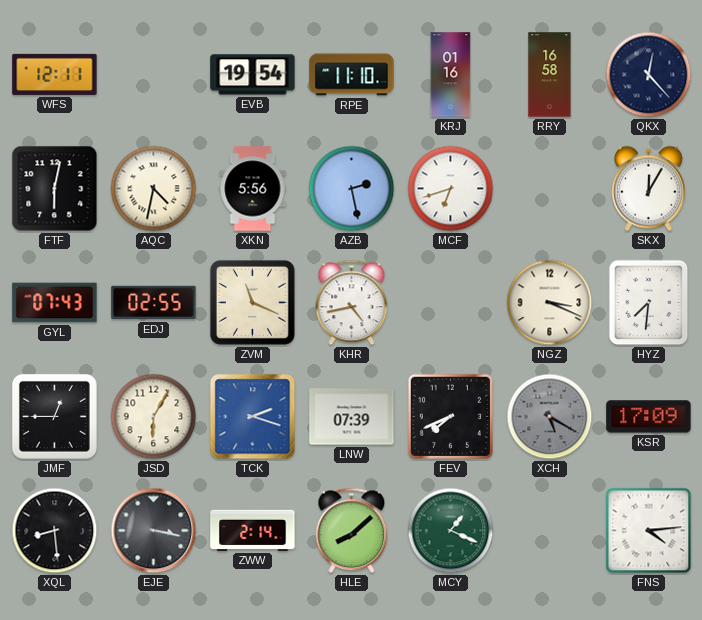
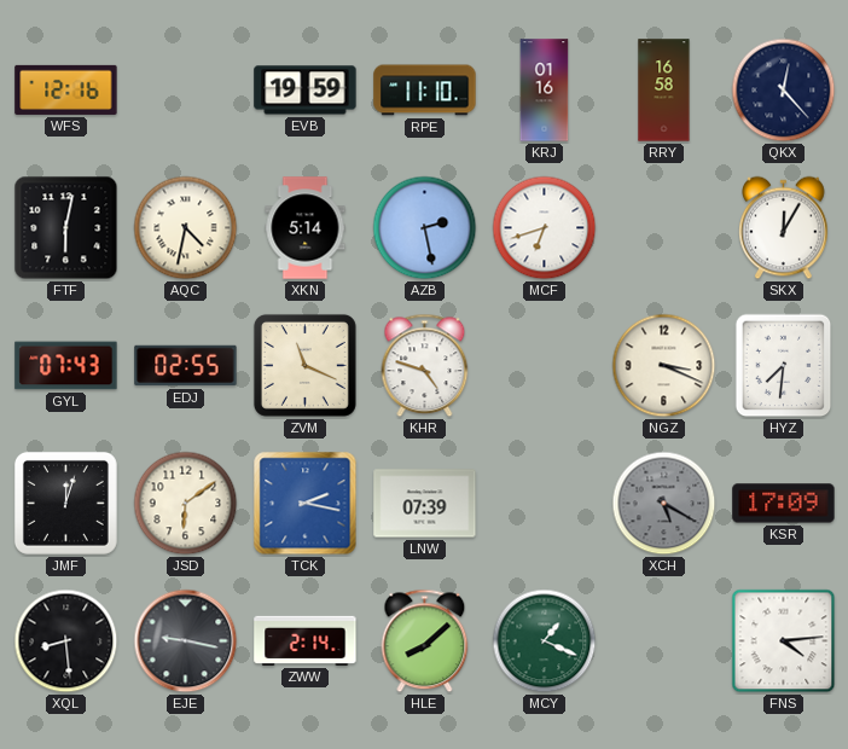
WFS: 12:11 -> 12:16 (66, 89)
EVB: 19:54 -> 19:59 (306, 91)
XKN: 5:56 -> 5:14 (306, 228)
KHR: 4:43 -> 4:48 (425, 366)
JMF: 12:45 -> 12:03 (65, 503)
JSD: 6:05 -> 6:09 (186, 504)
TCK: 2:18 -> 2:17 (306, 504)
FEV: 7:41 -> none (450, 416)
EJE: 3:17 -> 9:17 (186, 641)
